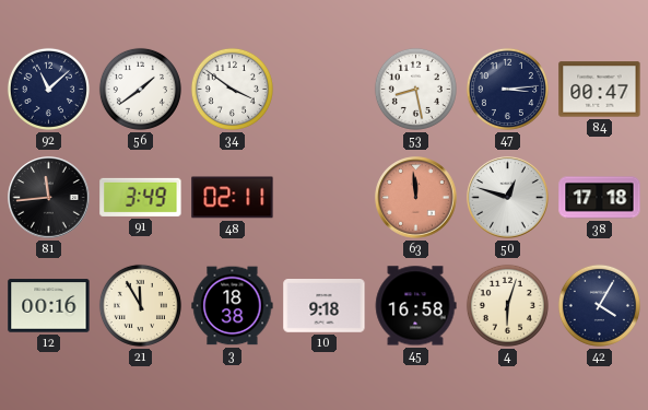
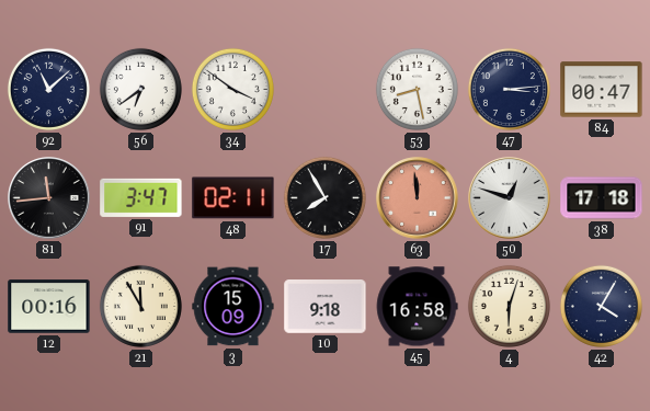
56: 1:39 -> 6:39 (140, 89)
91: 3:49 -> 3:47 (141, 197)
17: none -> 7:55 (324, 197)
3: 18:38 -> 15:09 (233, 307)
